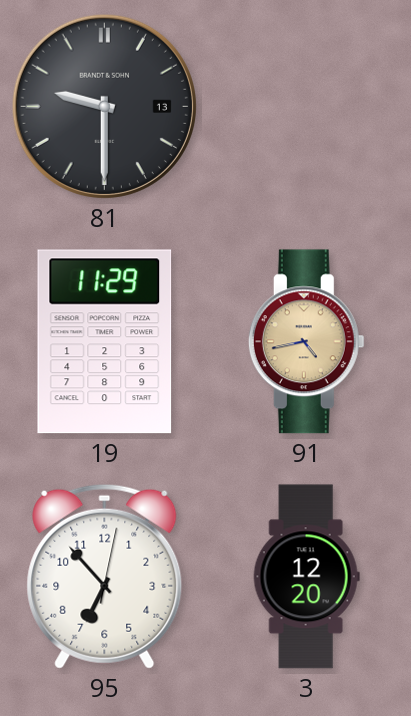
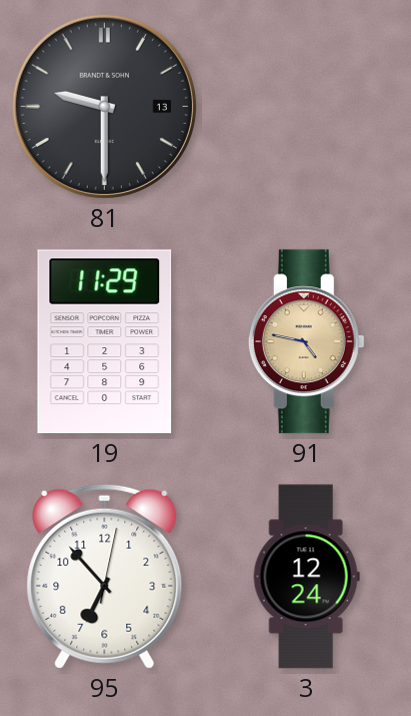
91: 4:43 -> 4:47 (306, 342)
3: 12:20 -> 12:24 (306, 577)
